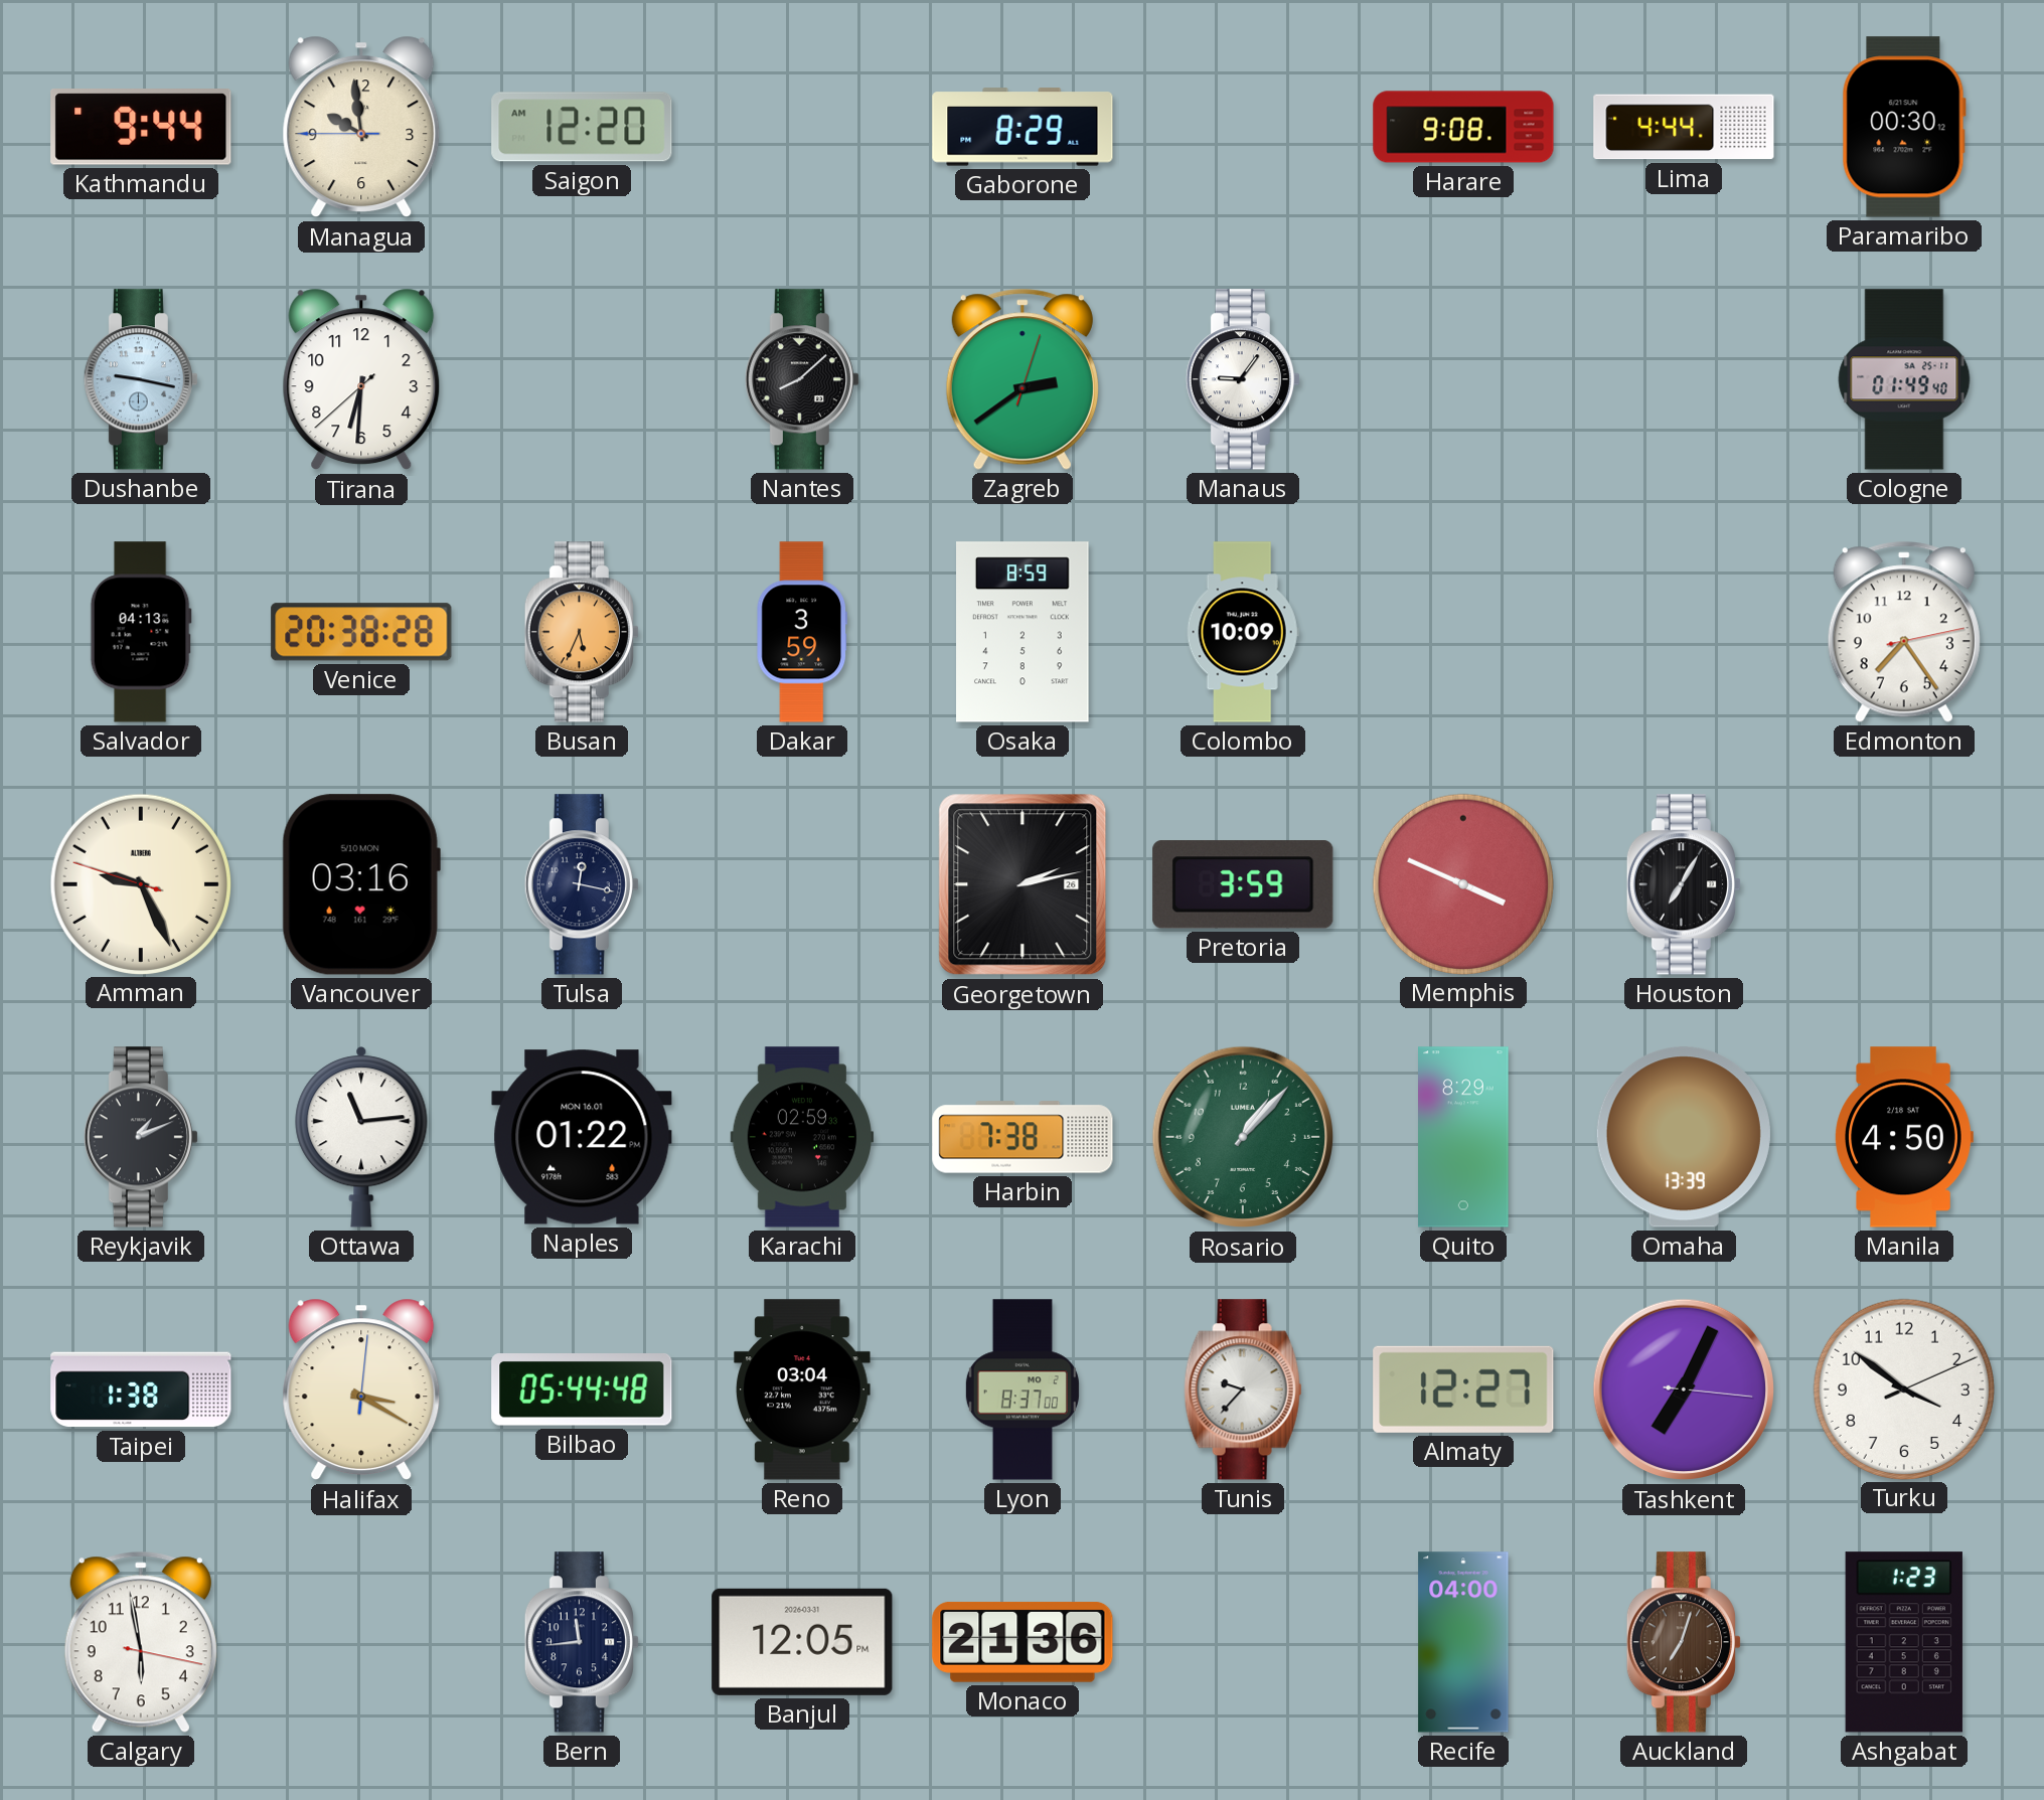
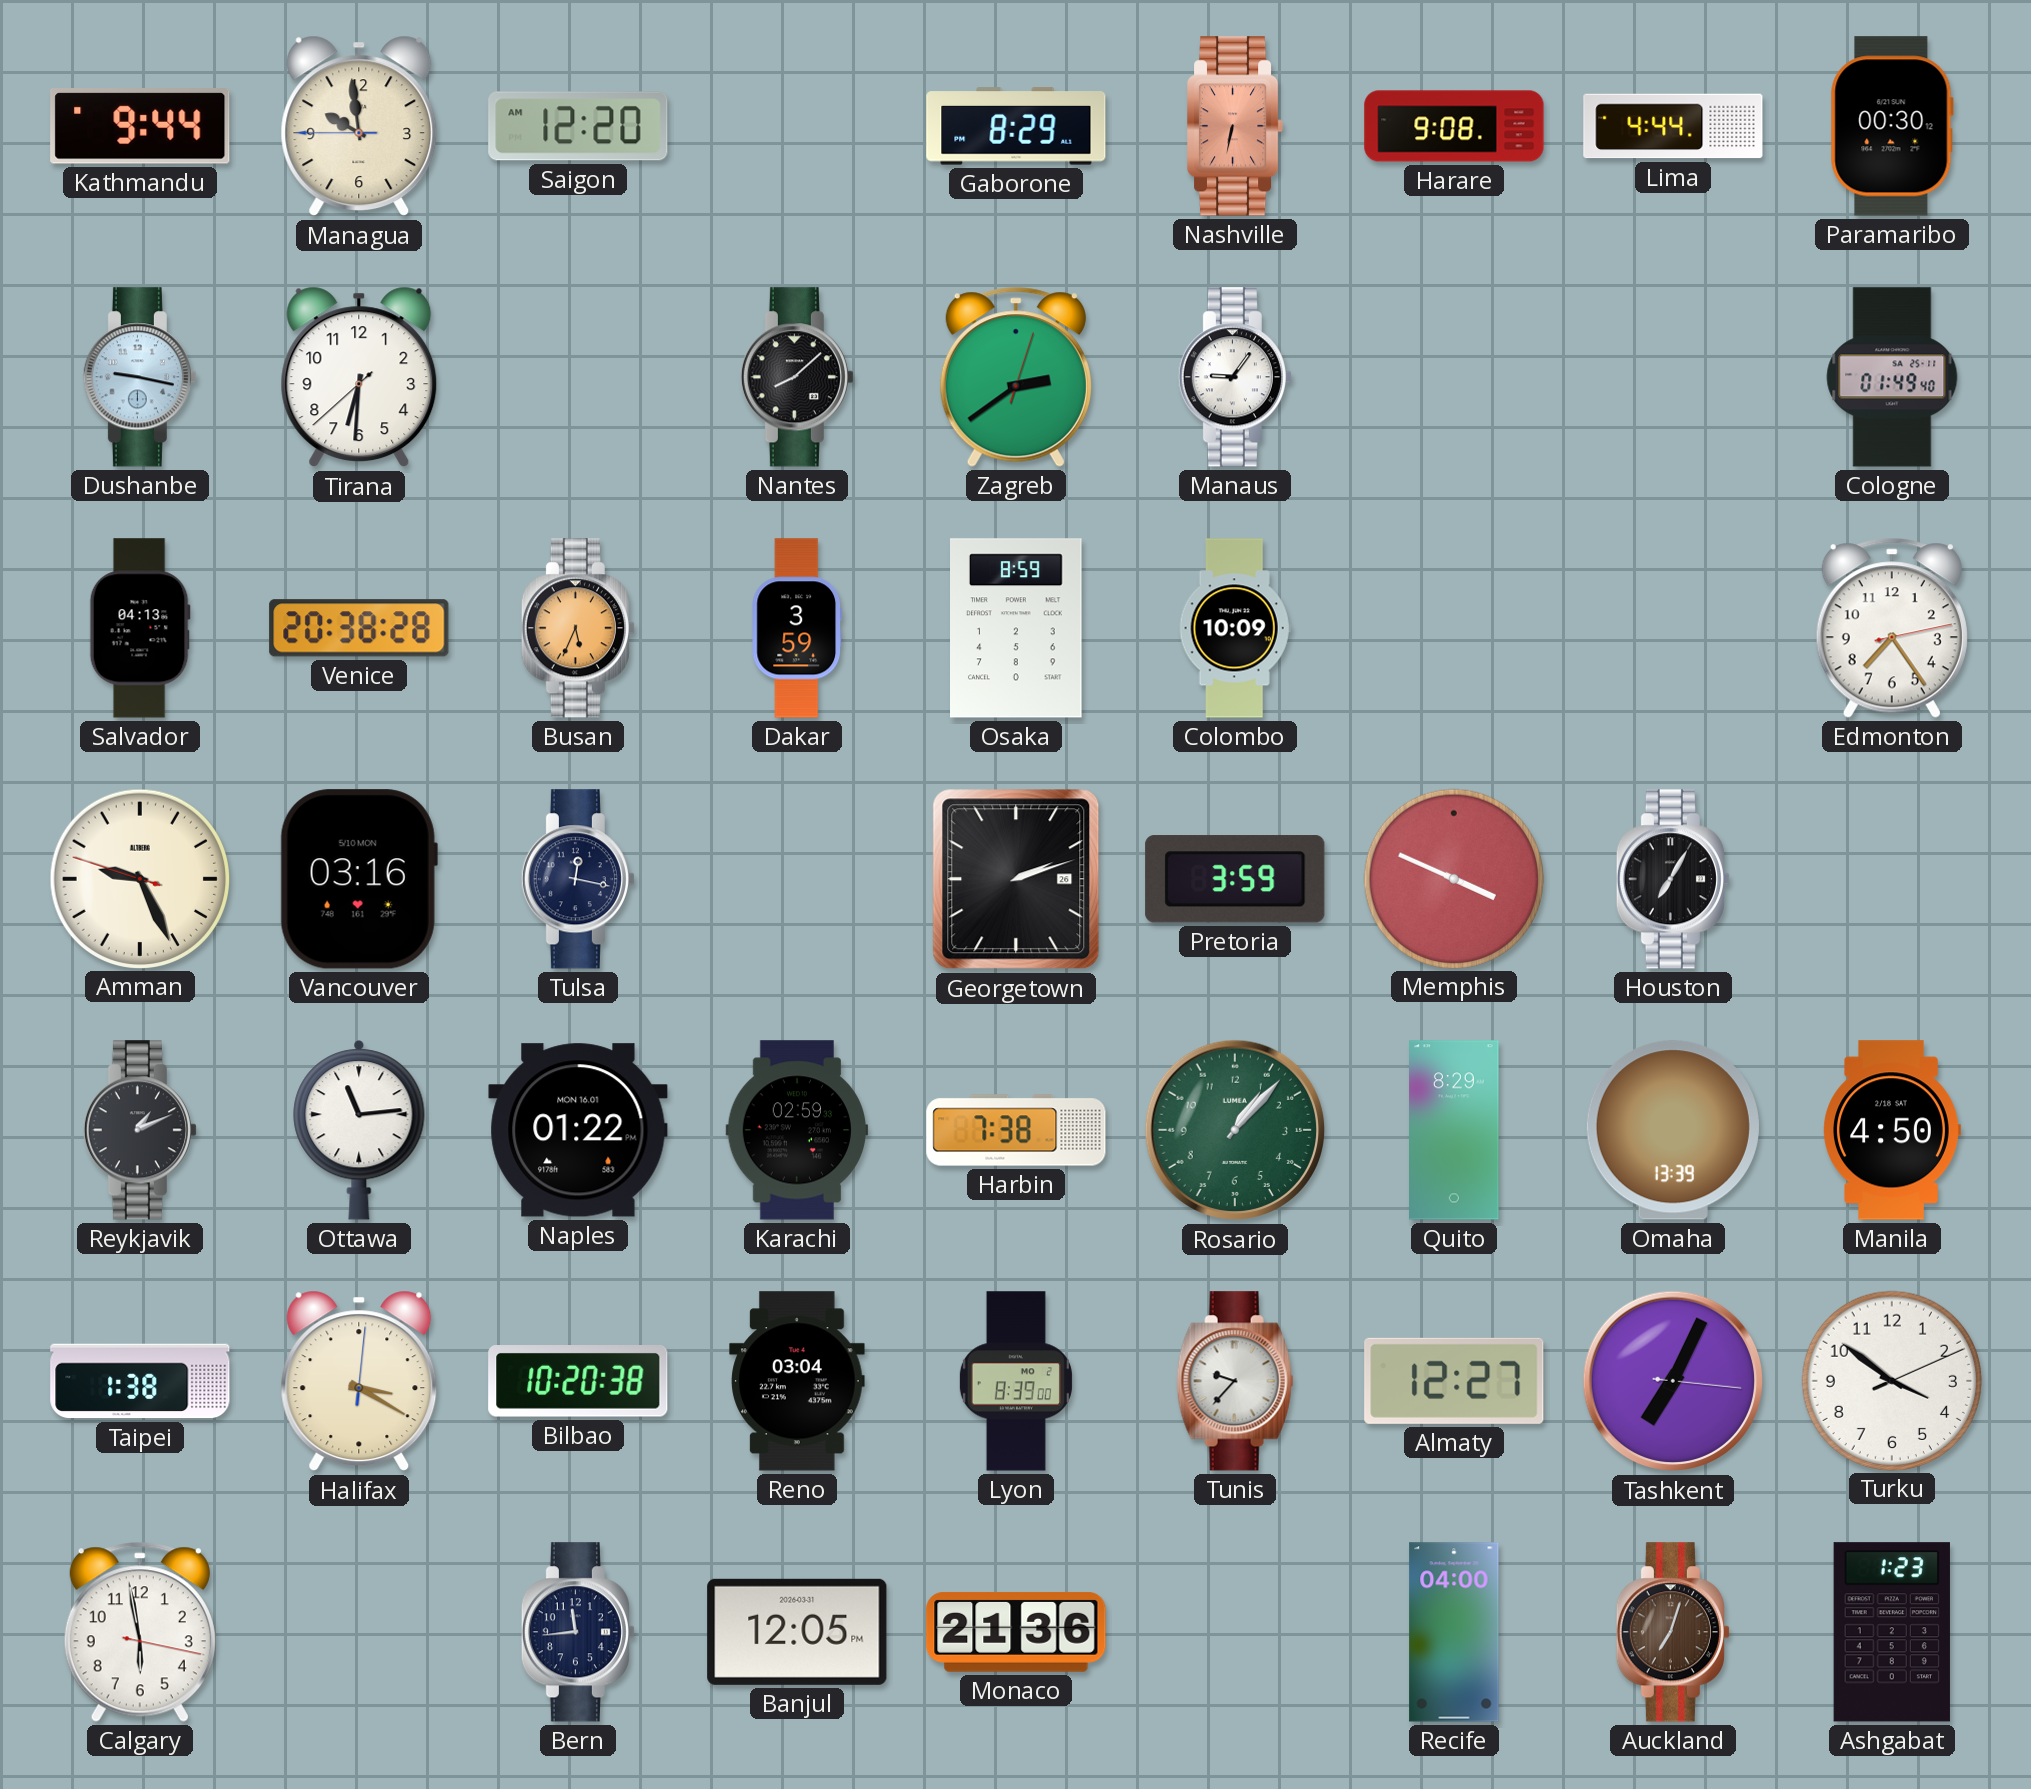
Nashville: none -> 6:32 (1235, 126)
Georgetown: 2:13 -> 2:12 (1016, 879)
Bilbao: 05:44 -> 10:20 (578, 1381)
Lyon: 8:37 -> 8:39 (1016, 1381)
